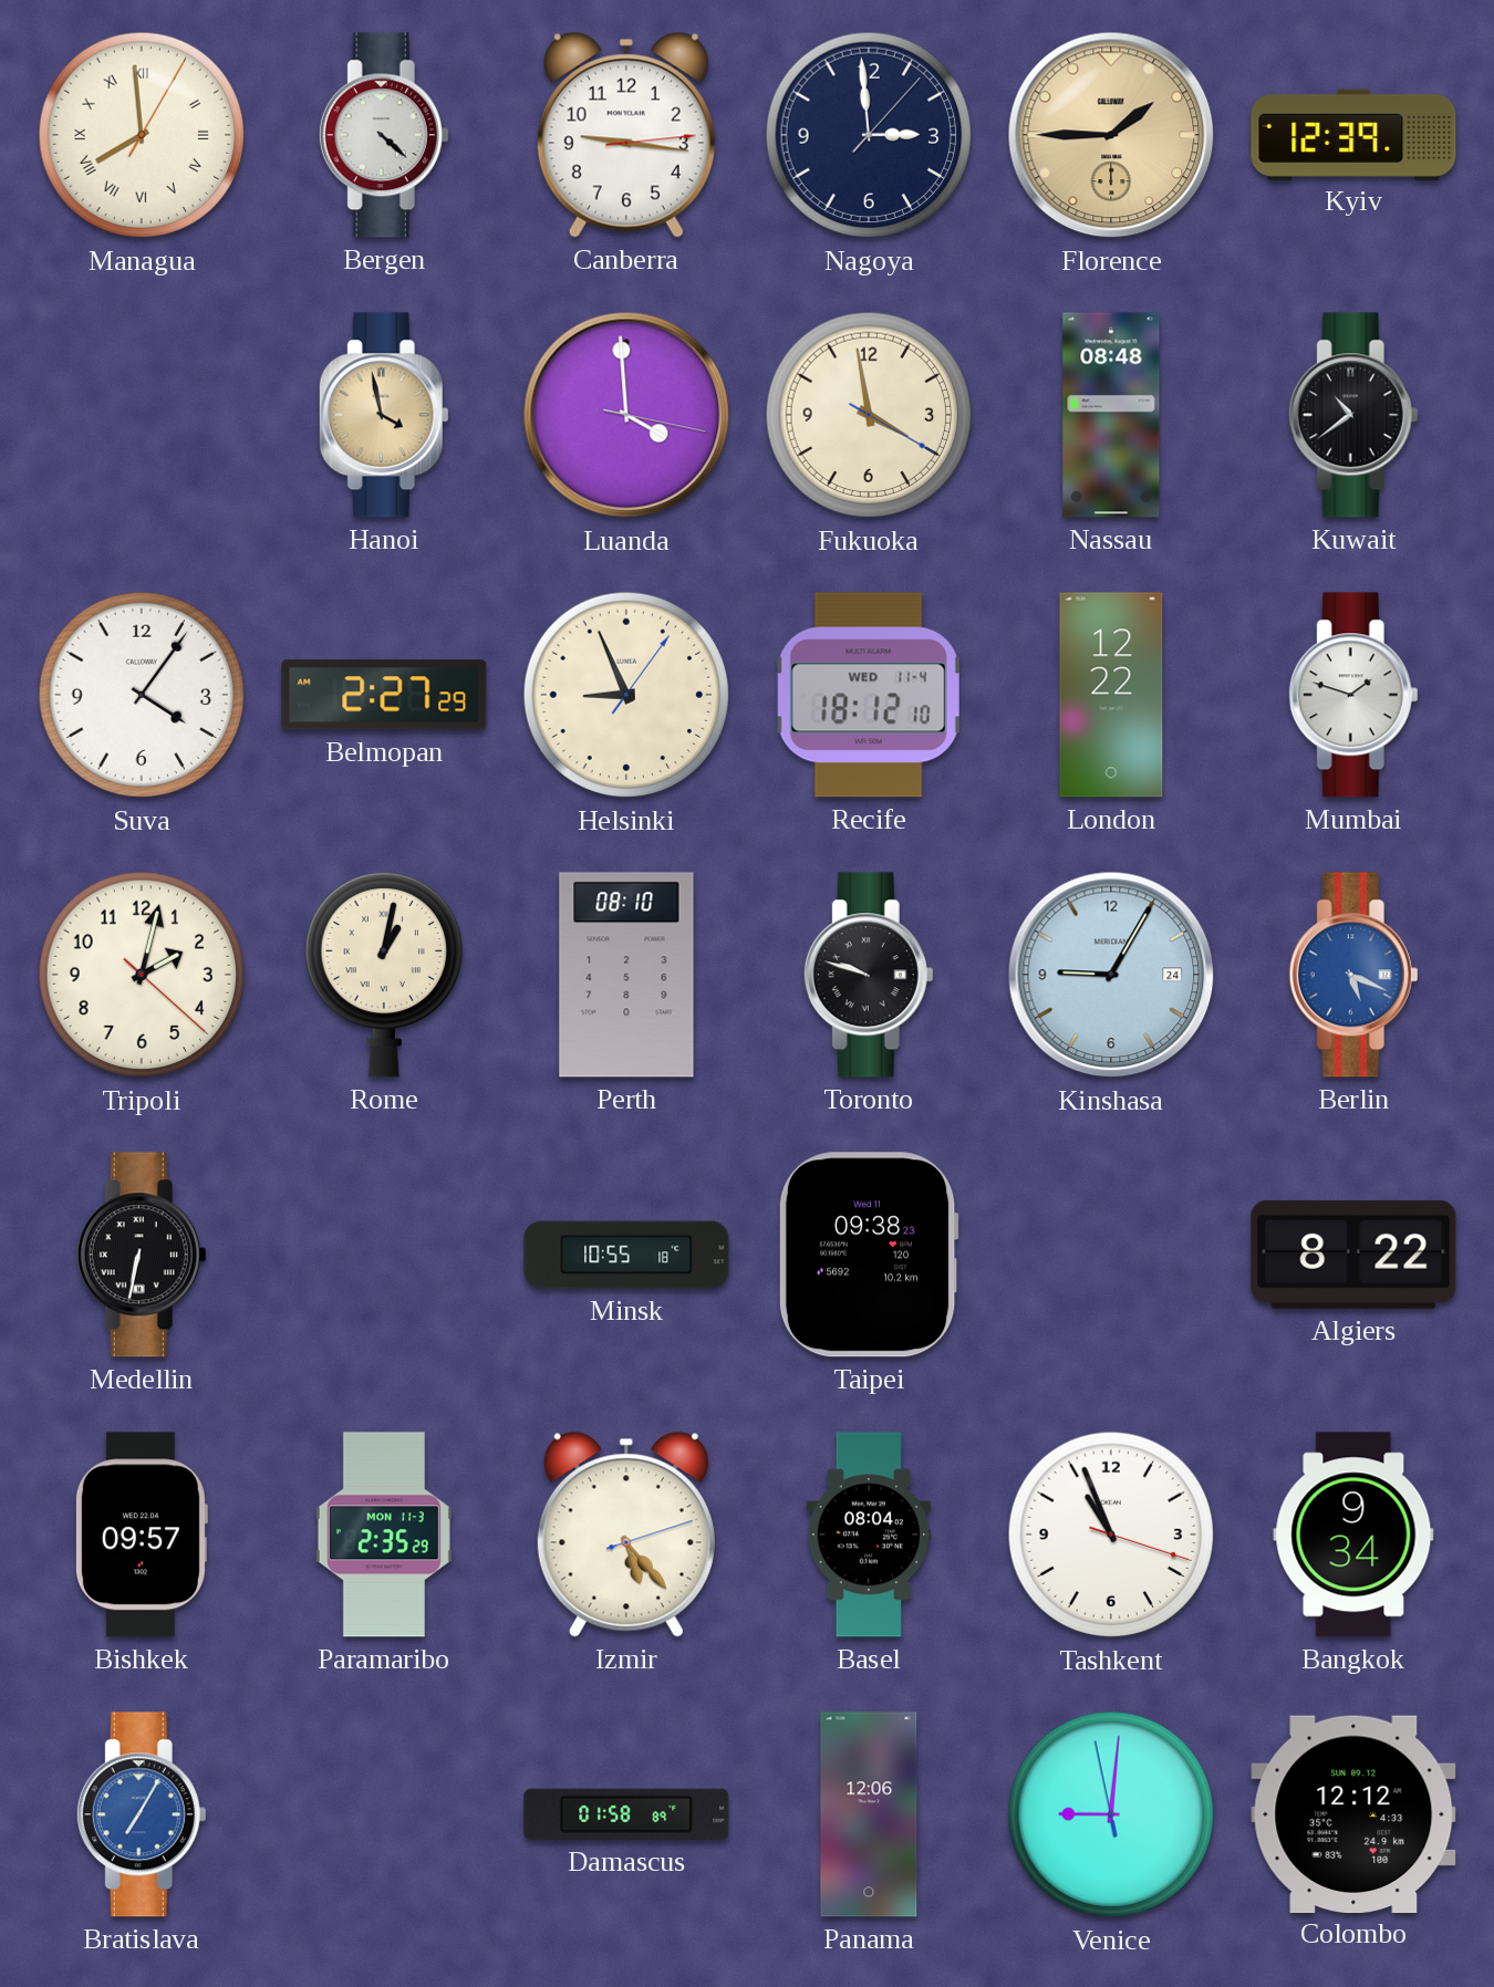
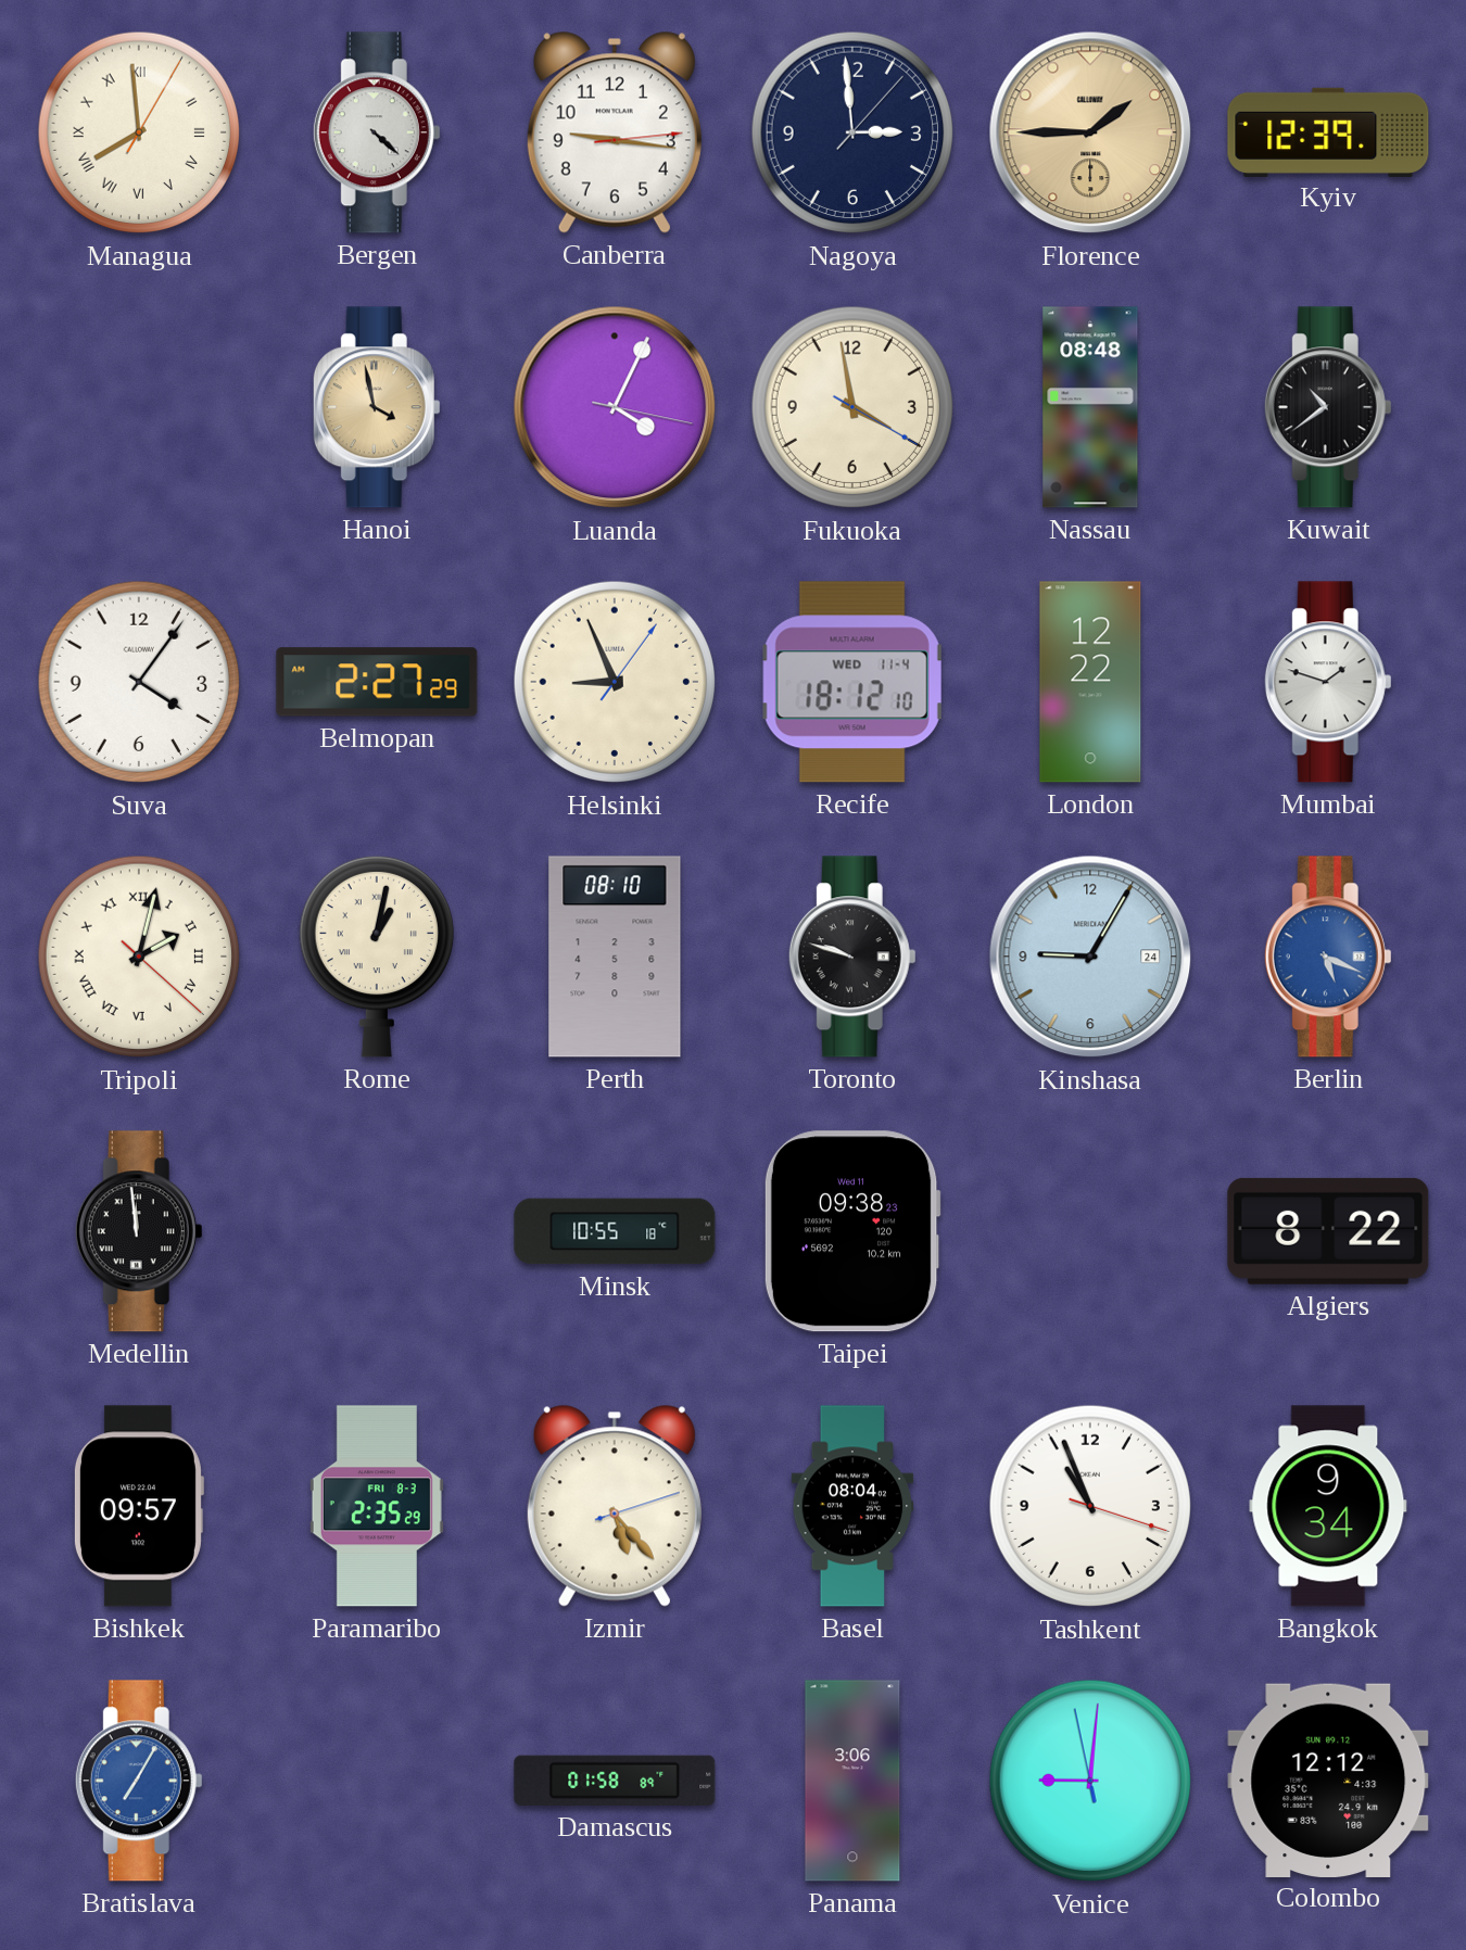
Luanda: 3:59 -> 4:04 (615, 407)
Tripoli numerals: Arabic -> Roman (139, 957)
Medellin: 6:32 -> 11:59 (139, 1231)
Paramaribo date: MON 11-3 -> FRI 8-3 (377, 1506)
Panama: 12:06 -> 3:06 (852, 1781)
